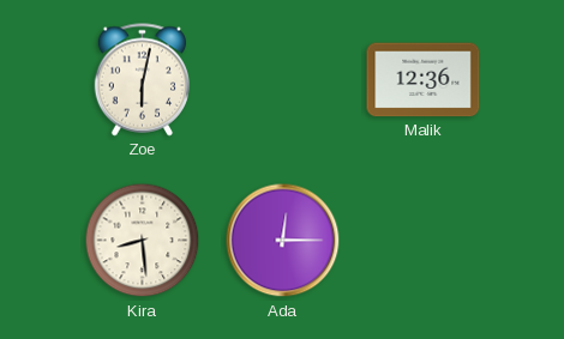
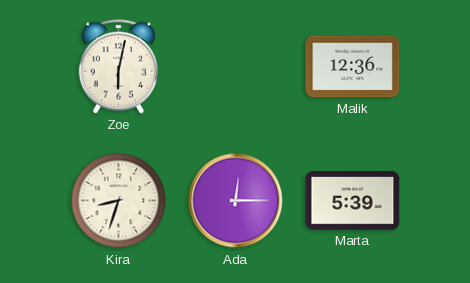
Kira: 8:29 -> 8:33 (119, 201)
Marta: none -> 5:39 (353, 201)
